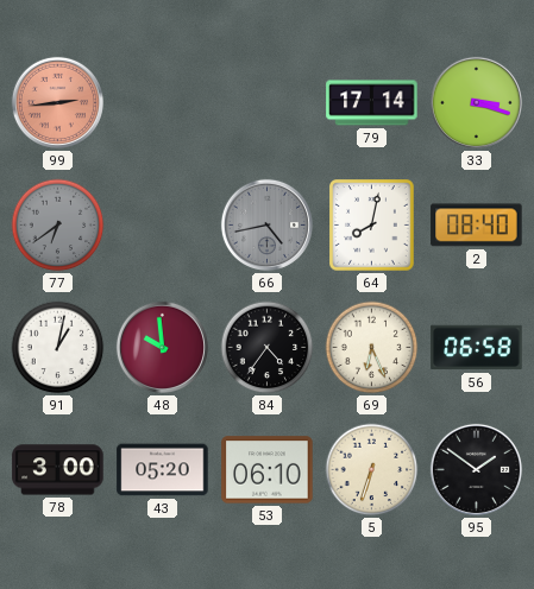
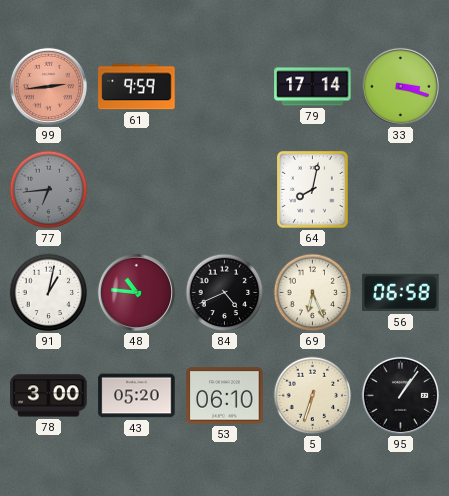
61: none -> 9:59 (137, 87)
77: 6:39 -> 6:44 (49, 190)
66: 4:43 -> none (266, 224)
2: 08:40 -> none (477, 226)
48: 9:59 -> 10:46 (136, 292)
84: 4:36 -> 4:41 (225, 293)
95: 1:51 -> 1:06 (400, 395)
